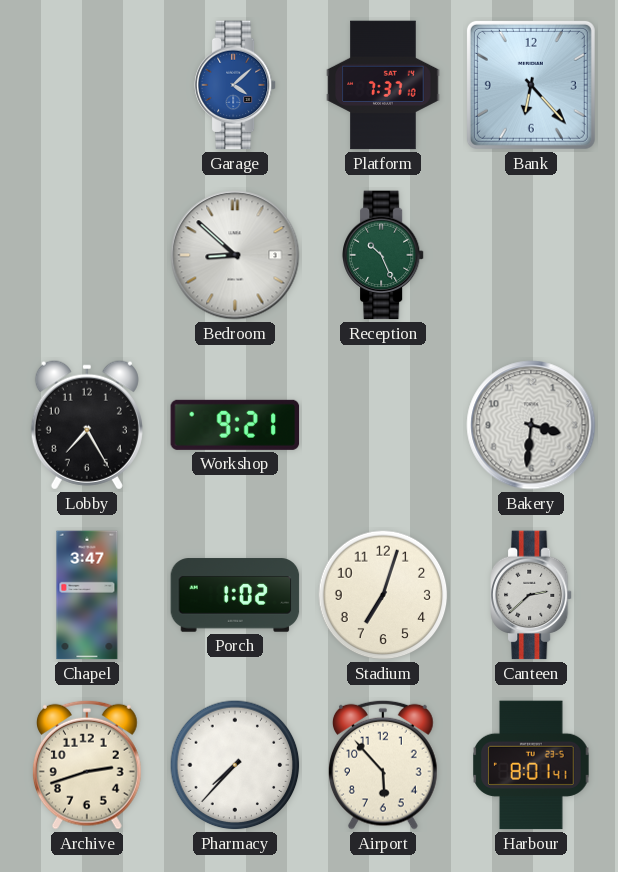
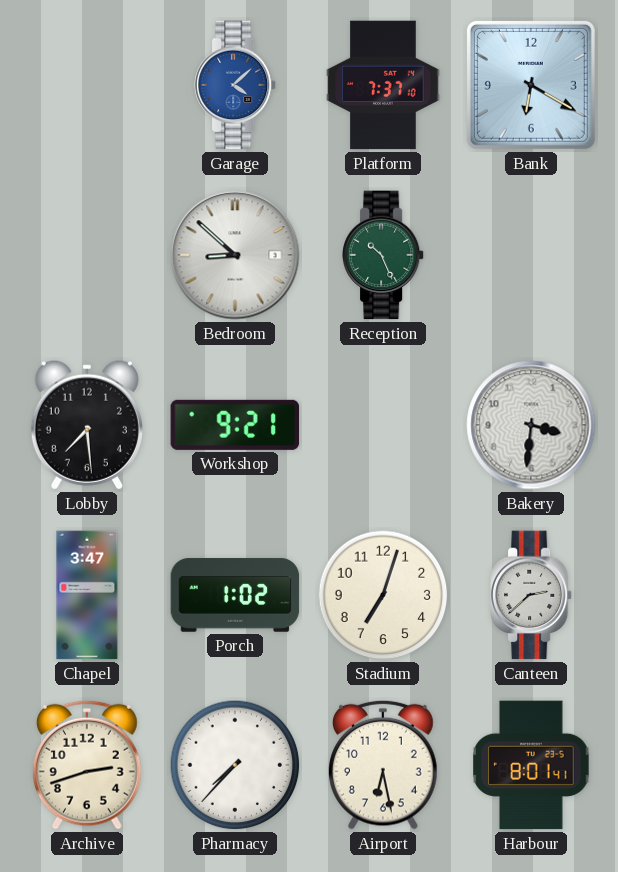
Bank: 6:23 -> 6:20 (531, 85)
Lobby: 7:25 -> 7:29 (87, 425)
Airport: 5:53 -> 6:28 (383, 765)
